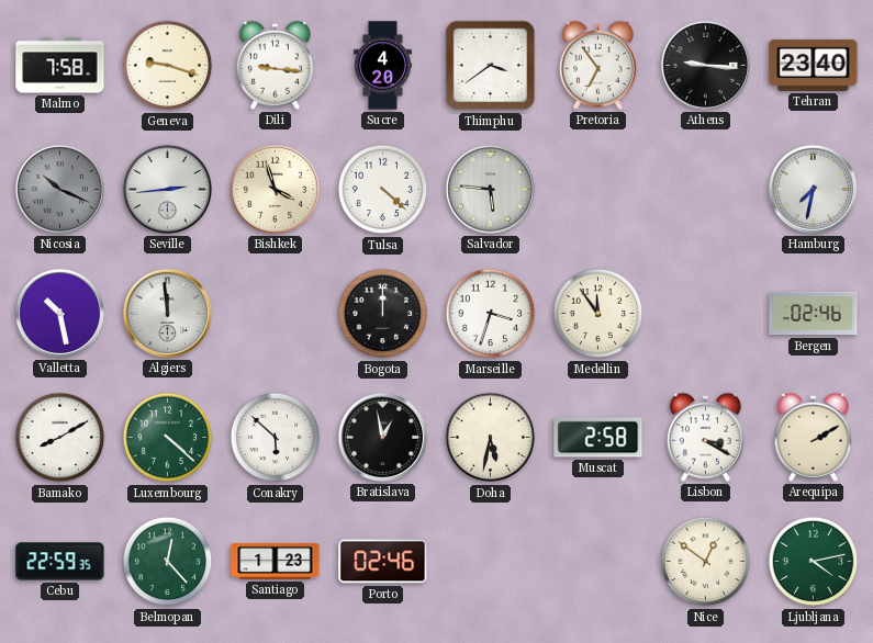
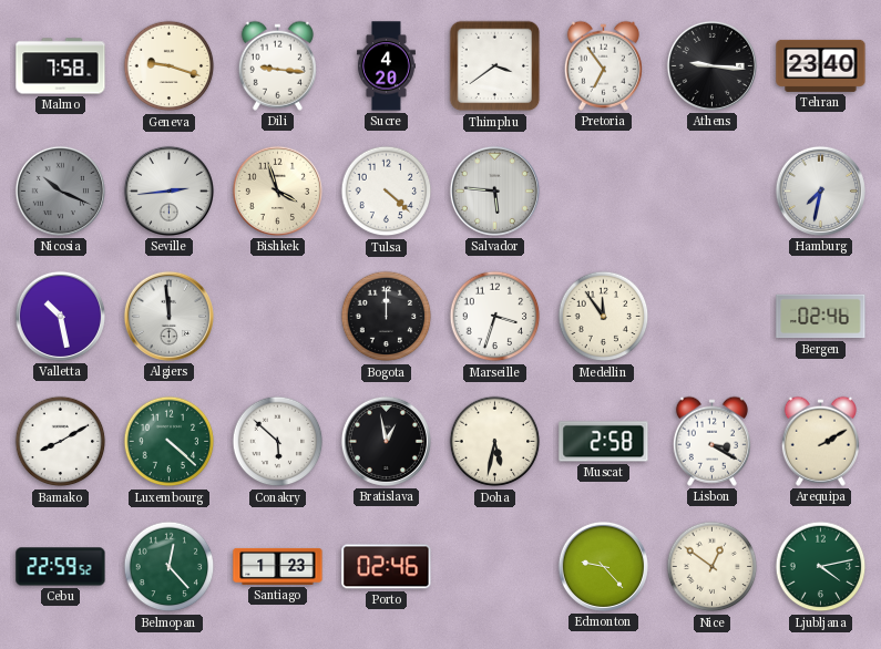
Cebu: 22:59:35 -> 22:59:52 (61, 567)
Edmonton: none -> 9:23 (603, 566)
